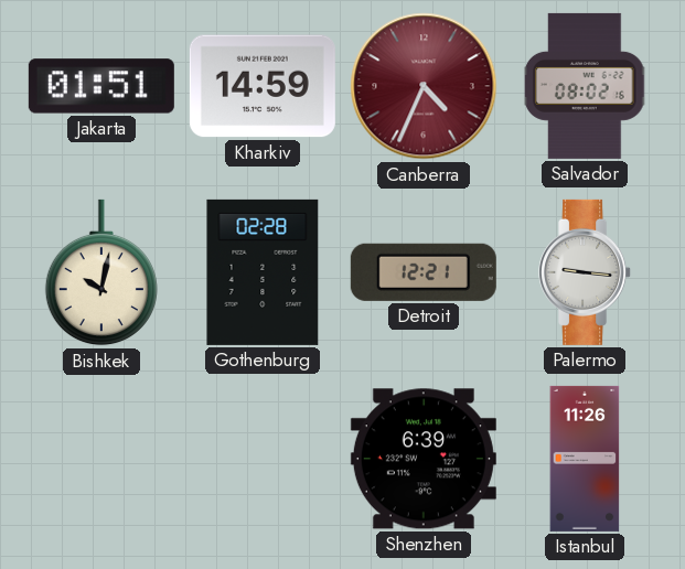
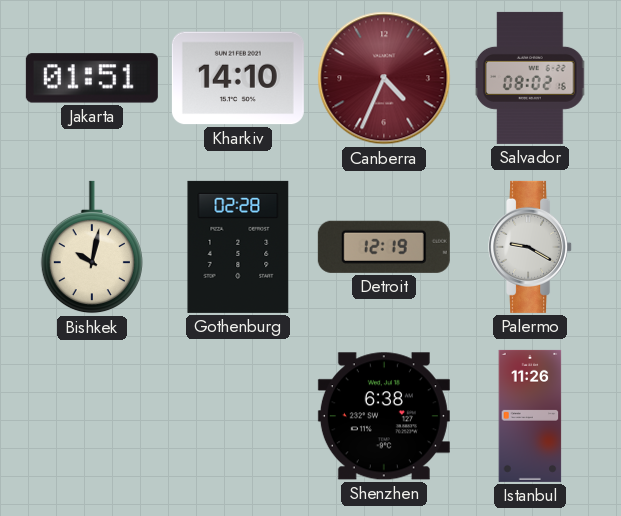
Kharkiv: 14:59 -> 14:10 (238, 78)
Detroit: 12:21 -> 12:19 (384, 247)
Palermo: 9:16 -> 9:20 (531, 247)
Shenzhen: 6:39 -> 6:38 (384, 416)
